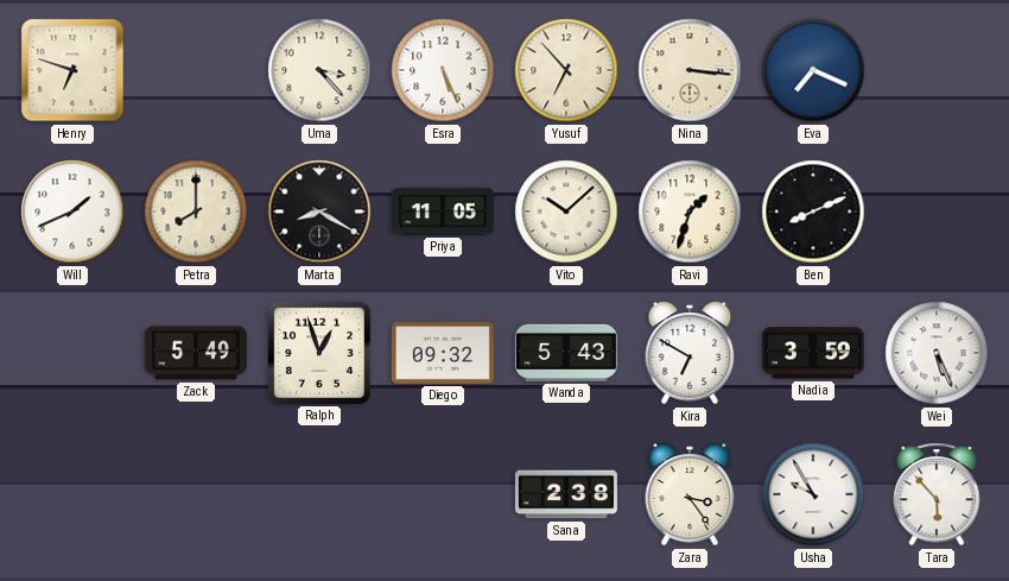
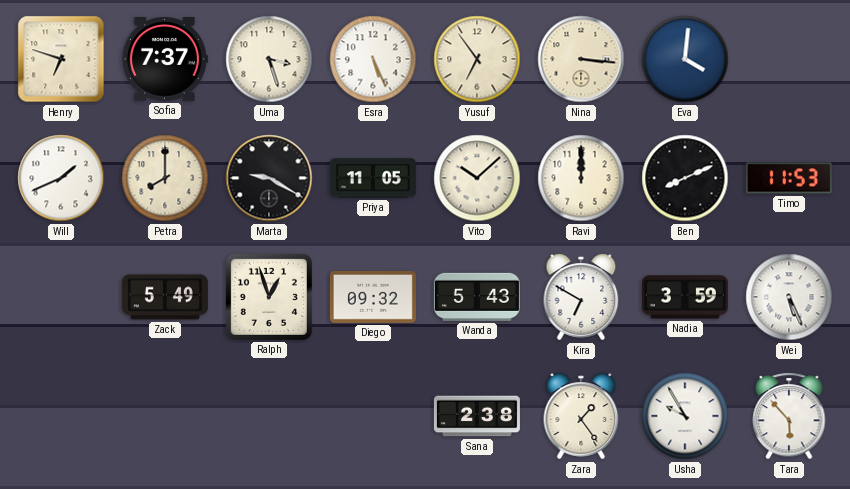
Sofia: none -> 7:37 (164, 60)
Uma: 3:23 -> 3:27 (269, 59)
Yusuf: 6:53 -> 6:54 (477, 59)
Eva: 7:19 -> 4:01 (685, 59)
Marta: 8:20 -> 9:20 (269, 178)
Ravi: 1:33 -> 12:00 (581, 178)
Timo: none -> 11:53 (789, 178)
Zara: 3:24 -> 1:24 (581, 416)
